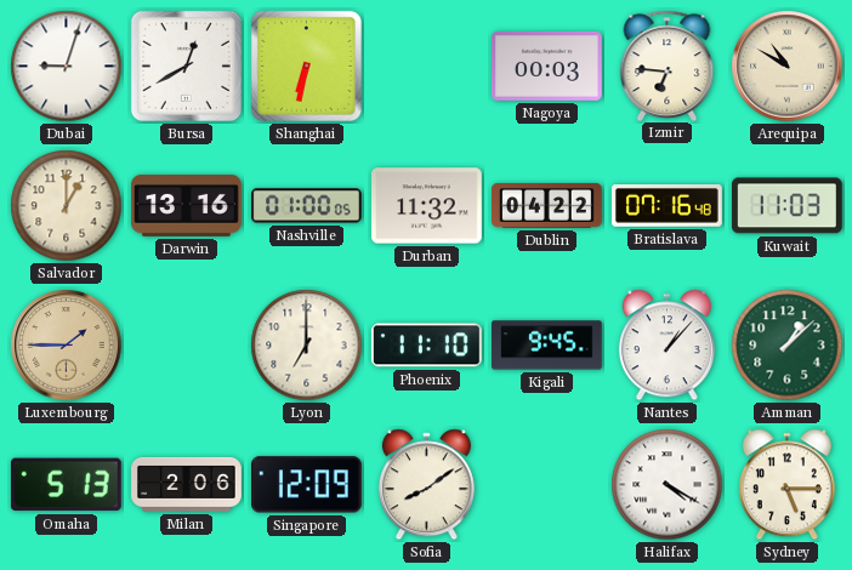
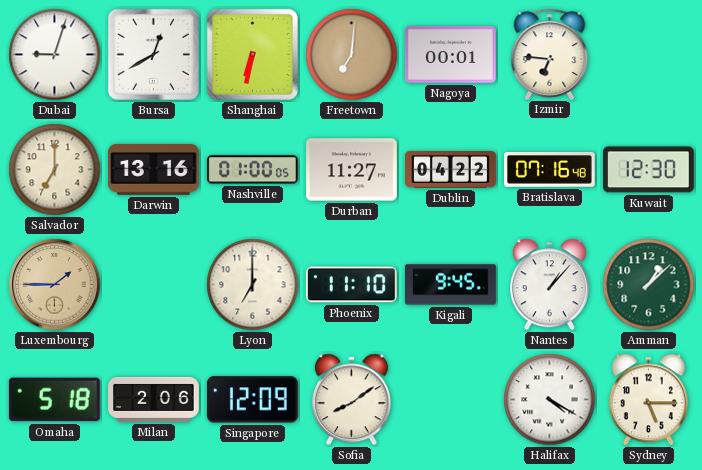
Freetown: none -> 7:01 (352, 55)
Nagoya: 00:03 -> 00:01 (450, 54)
Arequipa: 10:50 -> none (788, 67)
Salvador: 1:00 -> 7:00 (55, 170)
Durban: 11:32 -> 11:27 (352, 170)
Kuwait: 11:03 -> 12:30 (648, 170)
Omaha: 5:13 -> 5:18 (54, 400)
